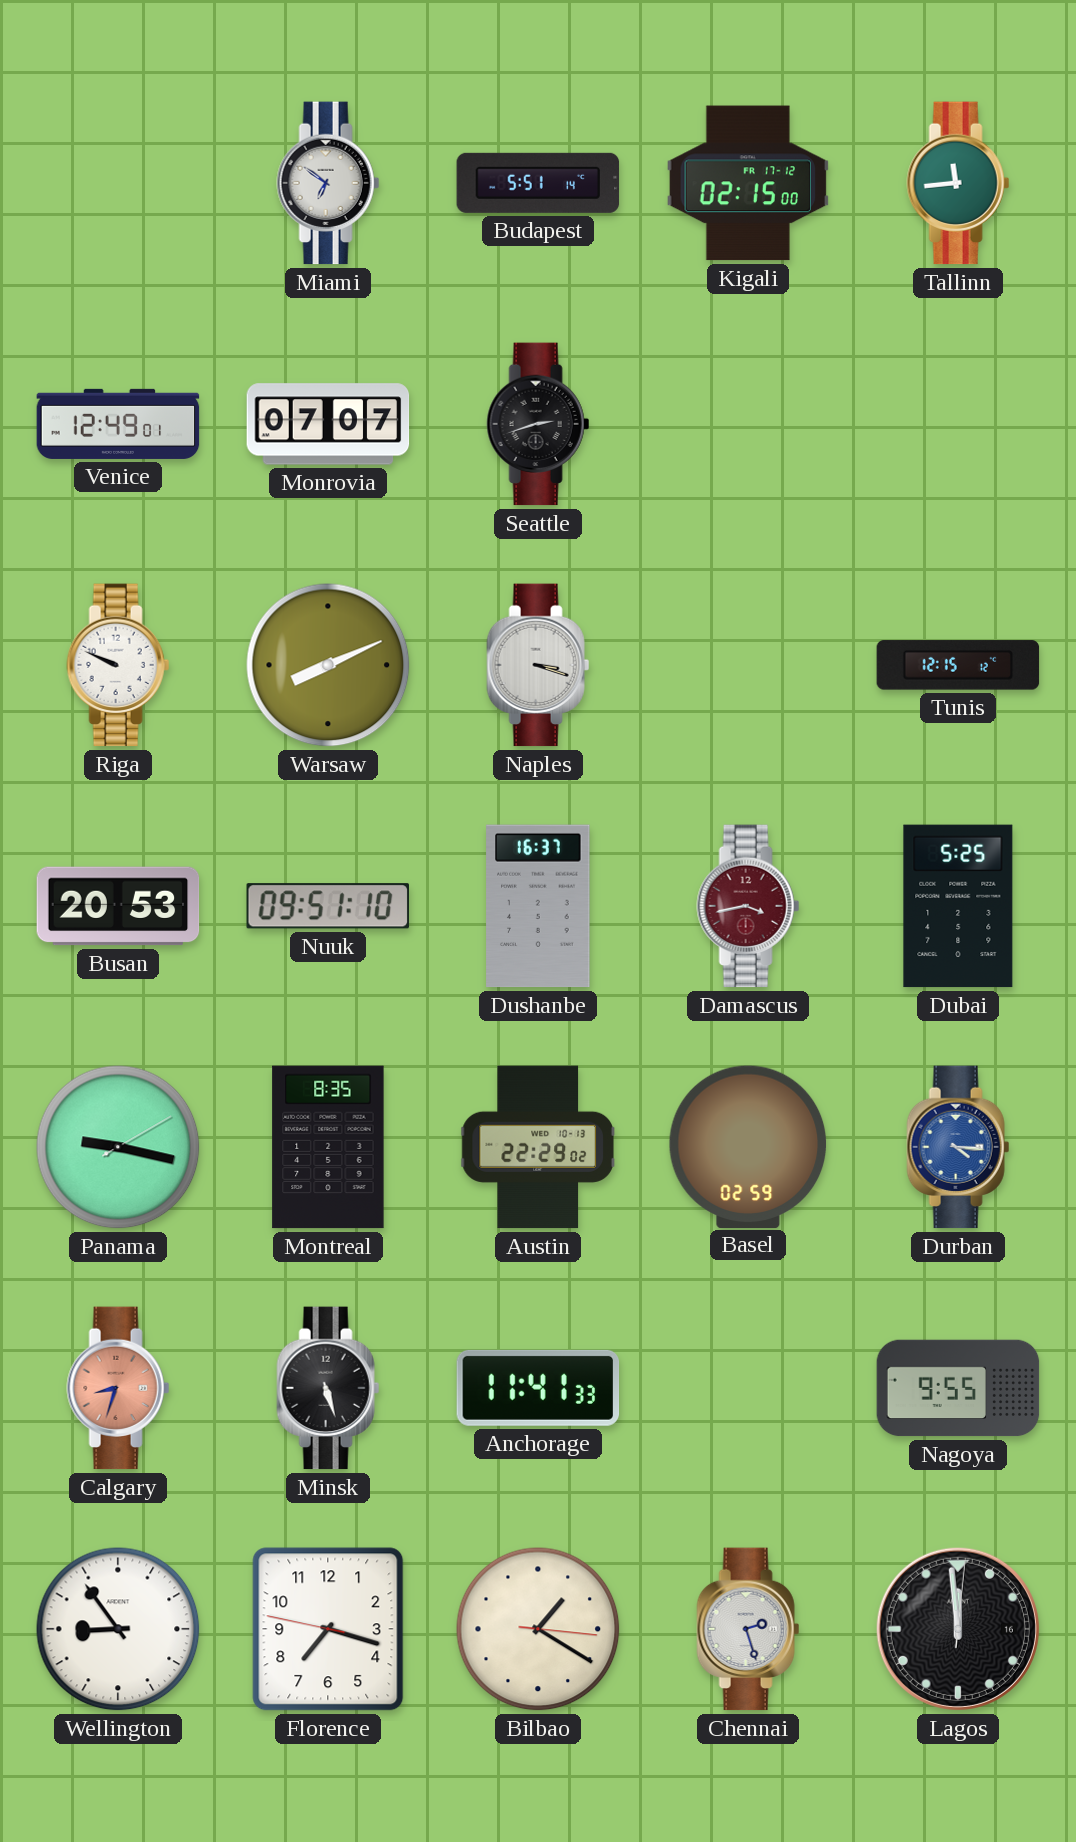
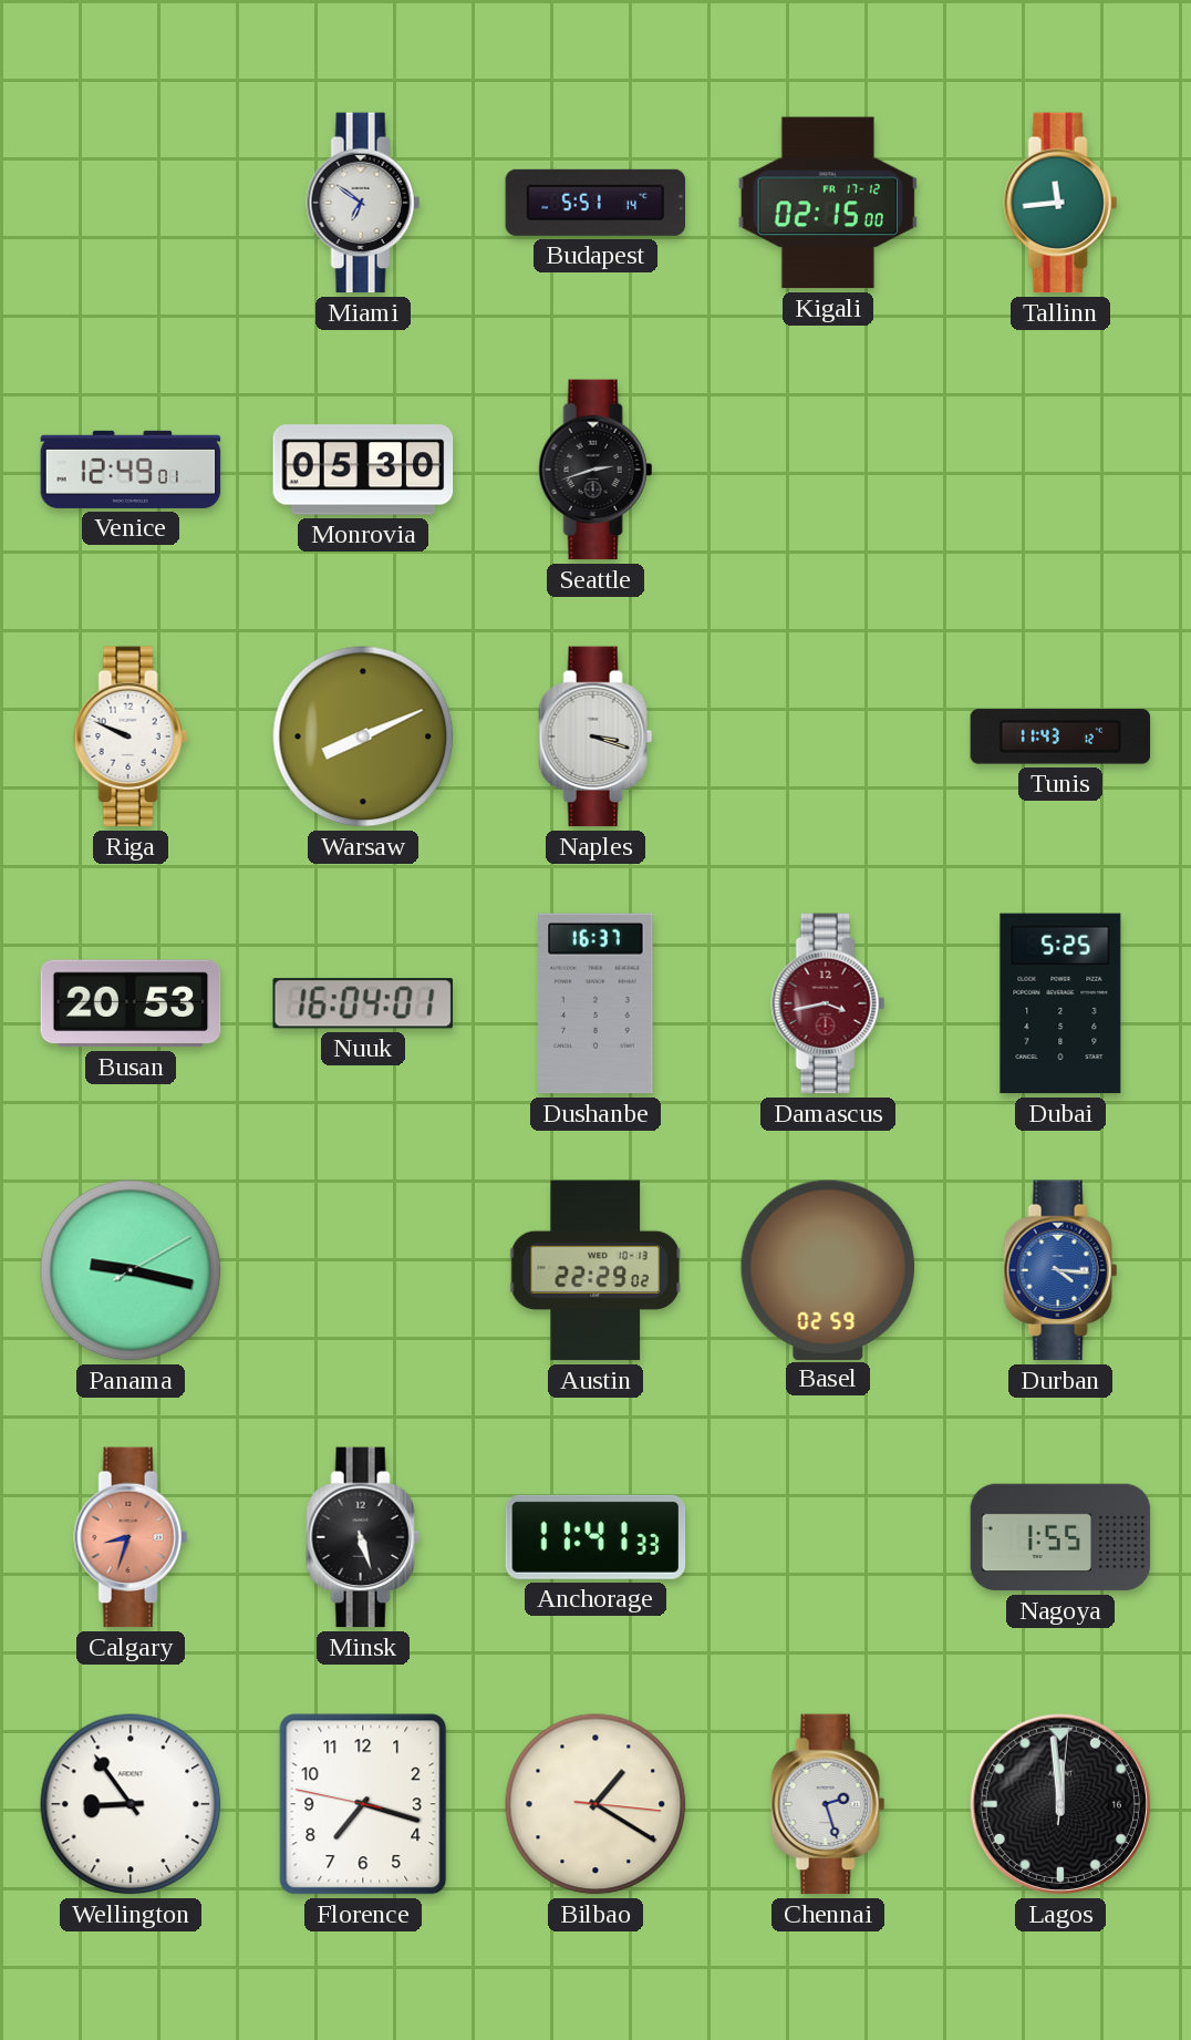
Monrovia: 07:07 -> 05:30 (363, 470)
Tunis: 12:15 -> 11:43 (1060, 736)
Nuuk: 09:51 -> 16:04 (363, 1003)
Montreal: 8:35 -> none (328, 1147)
Nagoya: 9:55 -> 1:55 (1060, 1537)
